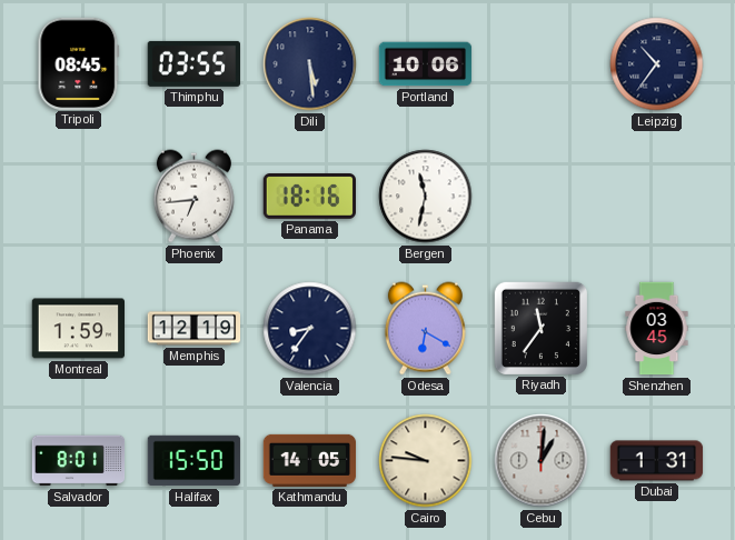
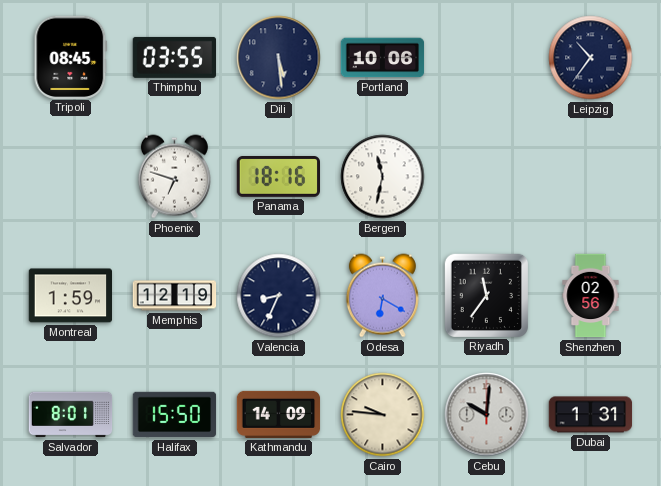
Phoenix: 6:44 -> 6:48 (174, 177)
Valencia: 8:36 -> 8:34 (279, 296)
Shenzhen: 03:45 -> 02:56 (591, 296)
Kathmandu: 14:05 -> 14:09 (279, 414)
Cebu: 1:01 -> 10:01 (487, 415)
